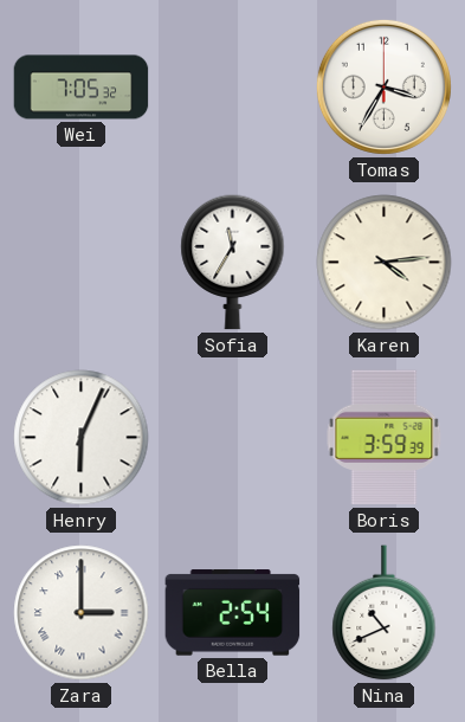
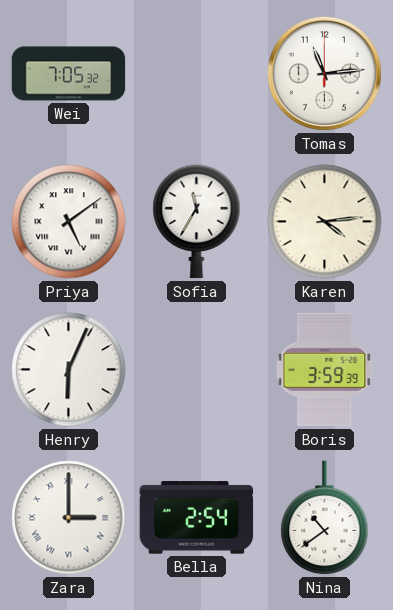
Tomas: 3:35 -> 11:14 (324, 73)
Priya: none -> 5:09 (69, 222)
Nina: 10:41 -> 10:39 (325, 518)
